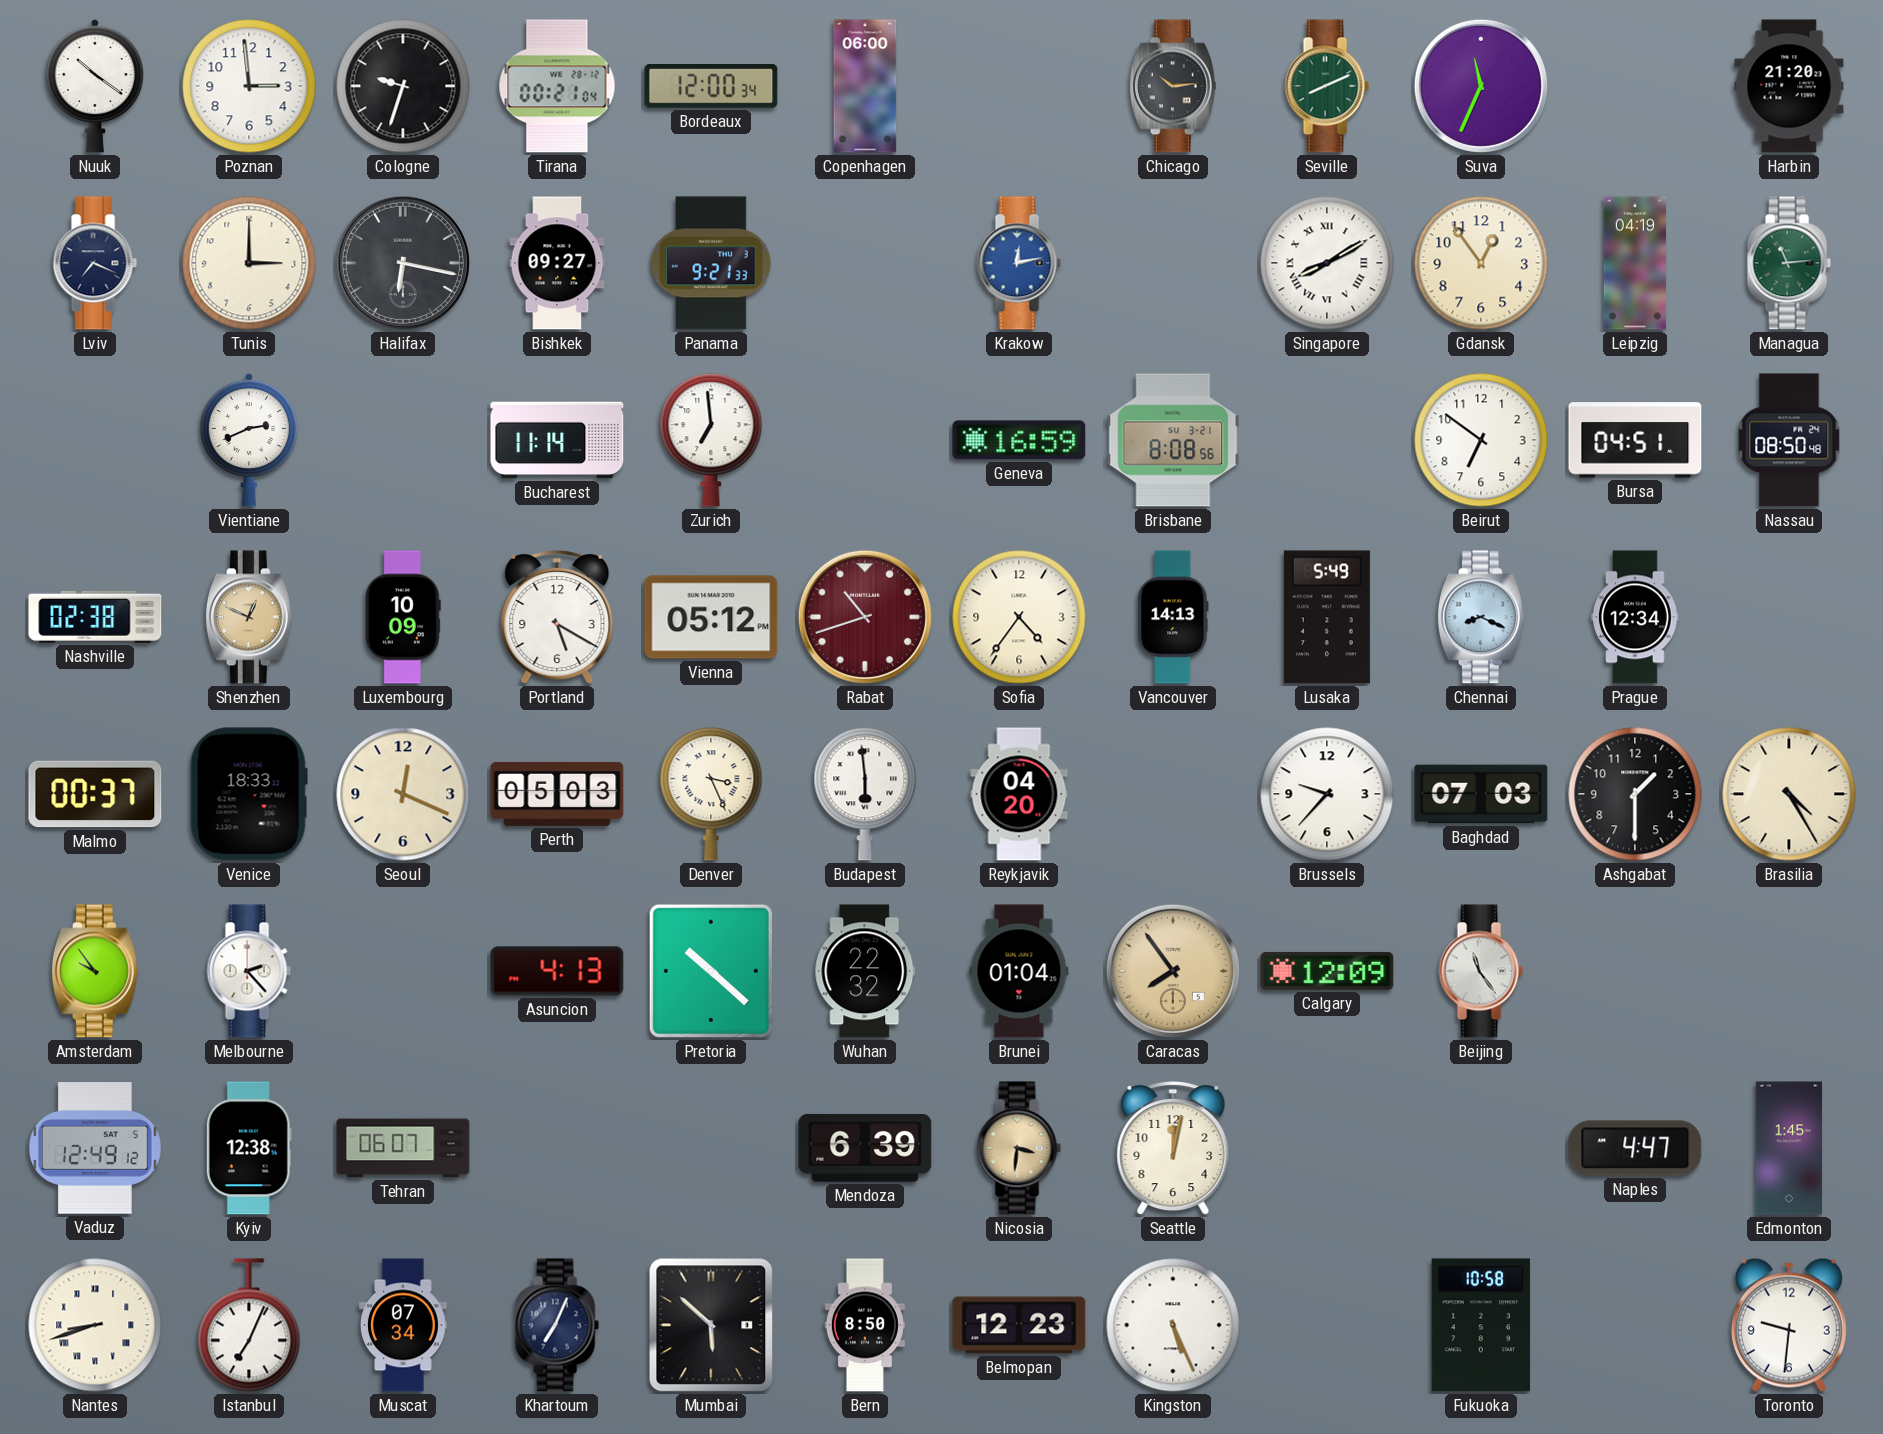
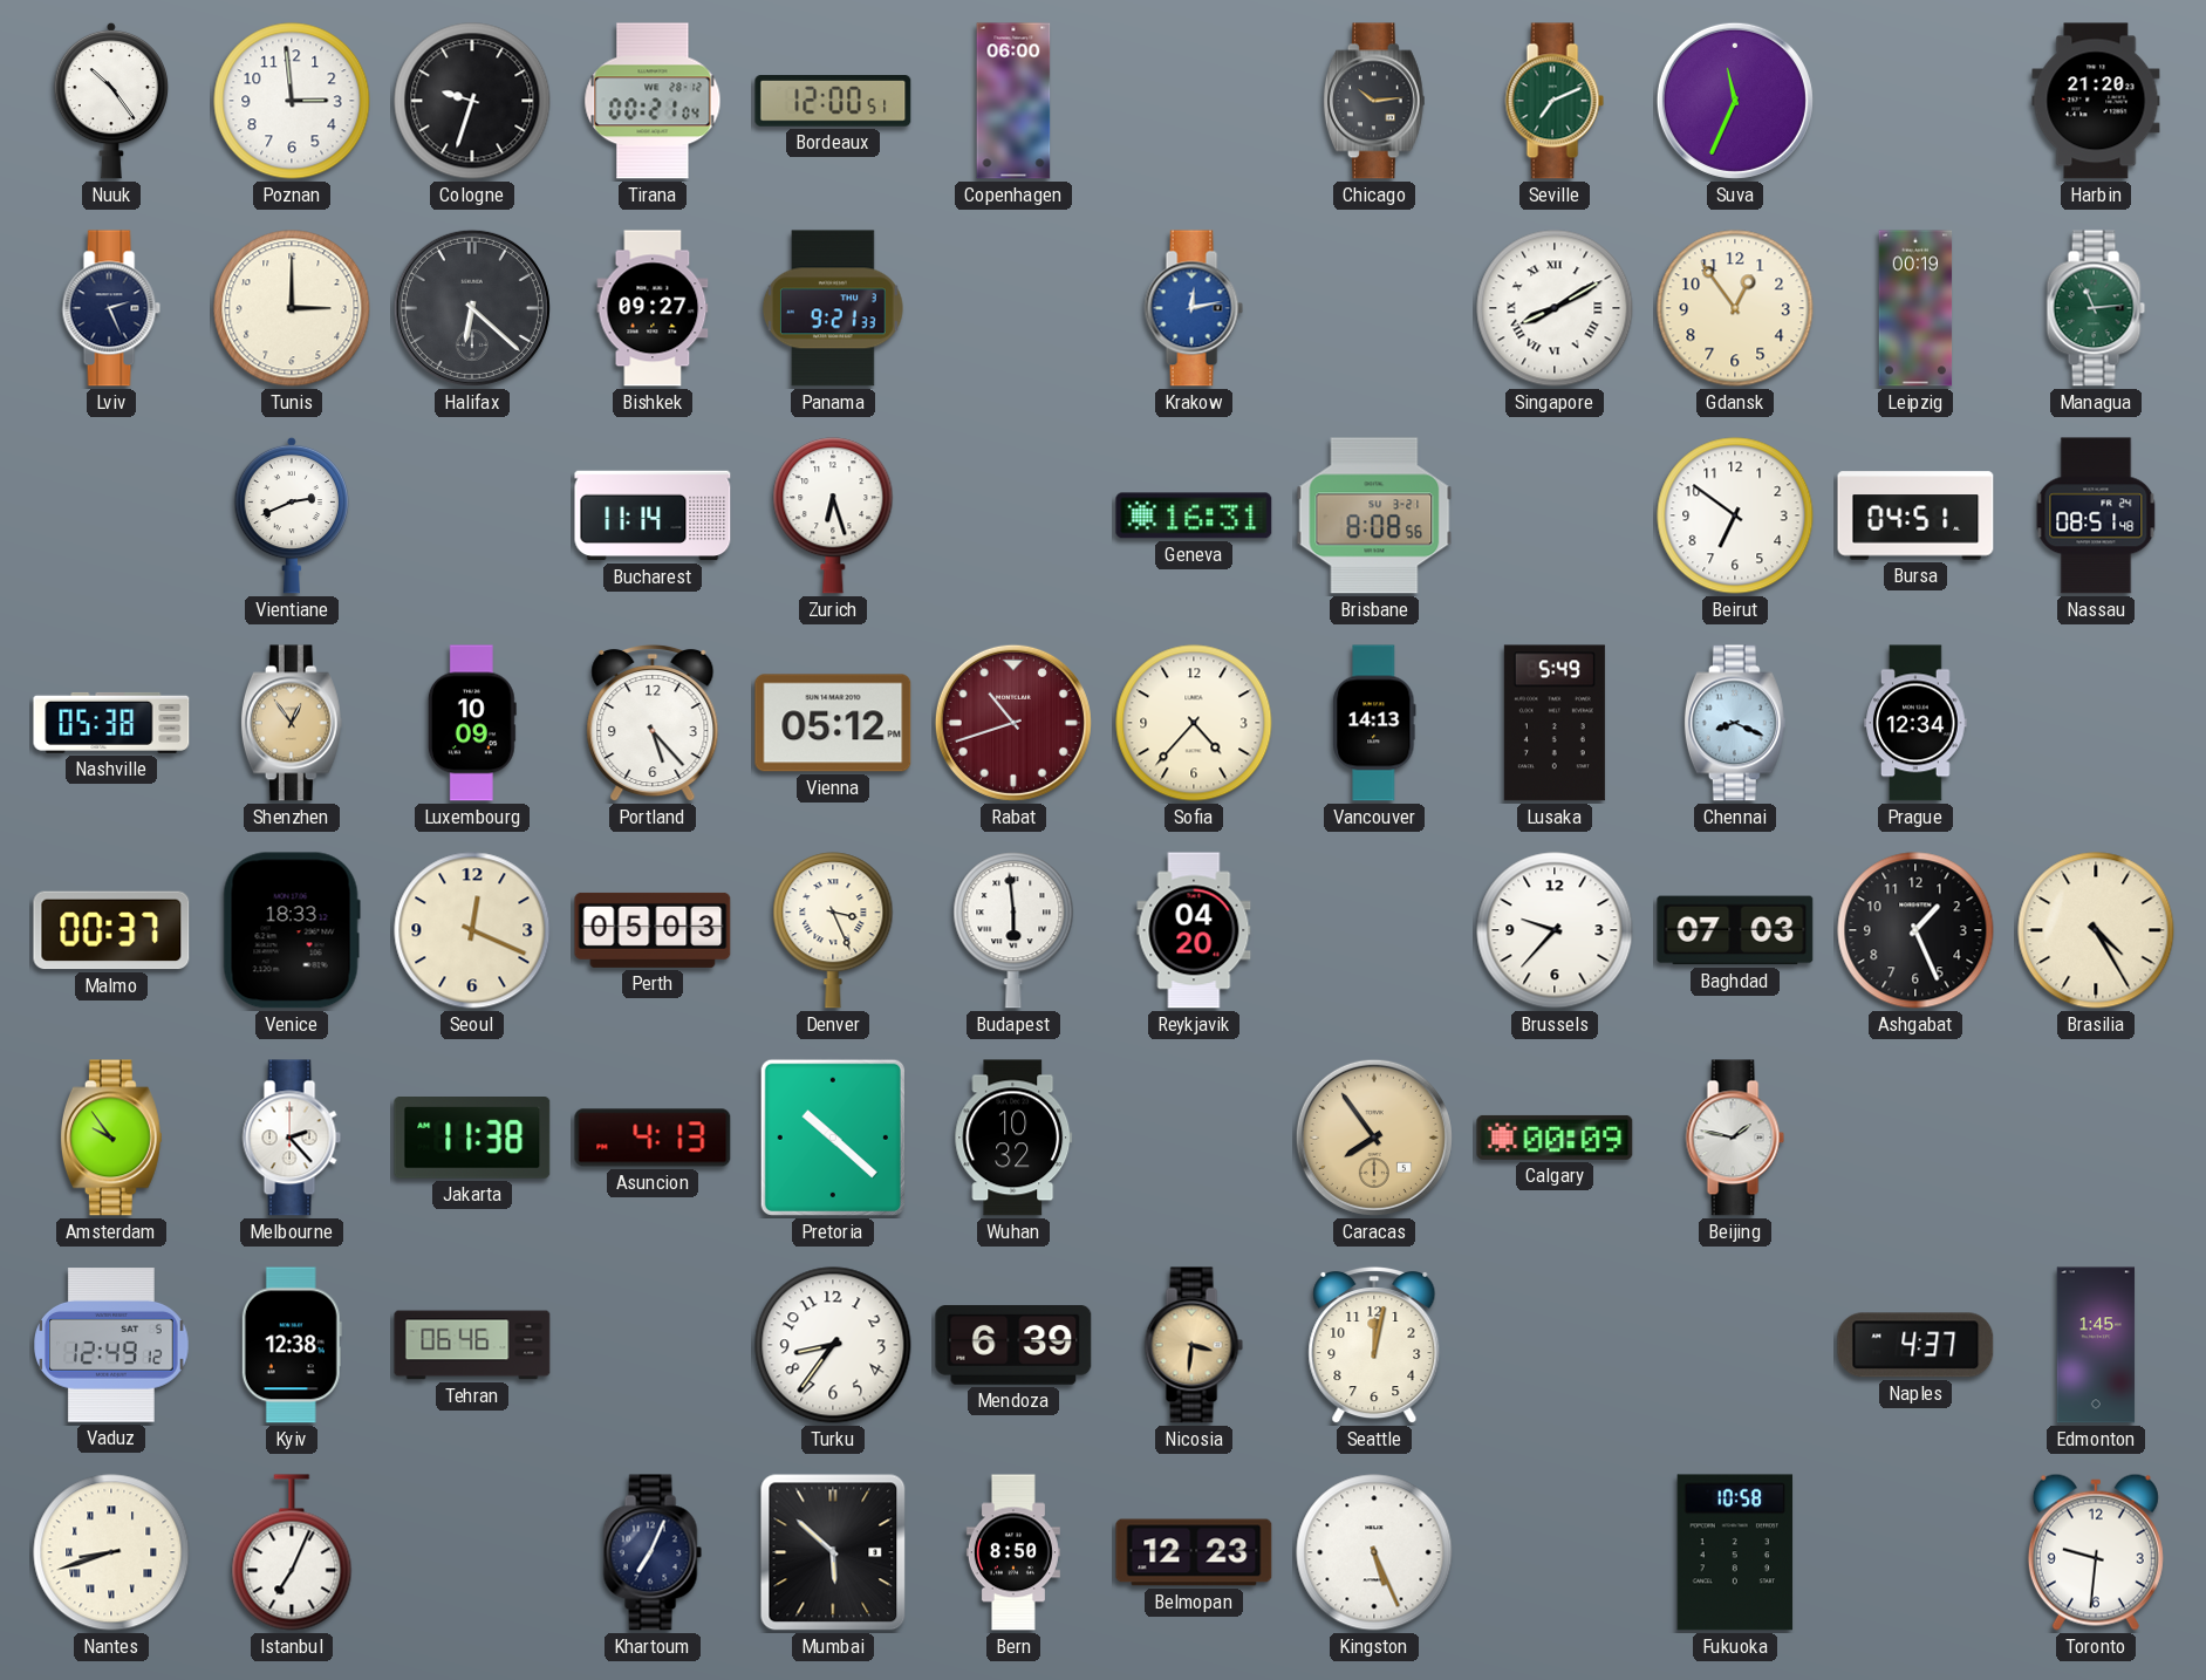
Nuuk: 10:21 -> 10:24 (111, 101)
Bordeaux: 12:00:34 -> 12:00:51 (833, 102)
Seville: 8:11 -> 7:11 (1555, 101)
Lviv: 7:19 -> 2:26 (111, 308)
Halifax: 6:17 -> 6:22 (472, 308)
Leipzig: 04:19 -> 00:19 (1915, 308)
Zurich: 6:59 -> 6:27 (833, 515)
Geneva: 16:59 -> 16:31 (1194, 515)
Nassau: 08:50 -> 08:51 (2096, 515)
Nashville: 02:38 -> 05:38 (111, 723)
Shenzhen: 12:49 -> 12:54 (292, 723)
Portland: 5:20 -> 5:23 (653, 723)
Sofia: 4:36 -> 4:37 (1194, 723)
Ashgabat: 1:30 -> 1:26 (1915, 930)
Jakarta: none -> 11:38 (472, 1139)
Wuhan: 22:32 -> 10:32 (1013, 1138)
Brunei: 01:04 -> none (1019, 971)
Calgary: 12:09 -> 00:09 (1555, 1138)
Beijing: 11:24 -> 1:47 (1735, 1138)
Tehran: 06:07 -> 06:46 (472, 1345)
Turku: none -> 8:36 (833, 1345)
Naples: 4:47 -> 4:37 (1915, 1345)
Muscat: 07:34 -> none (403, 1325)
